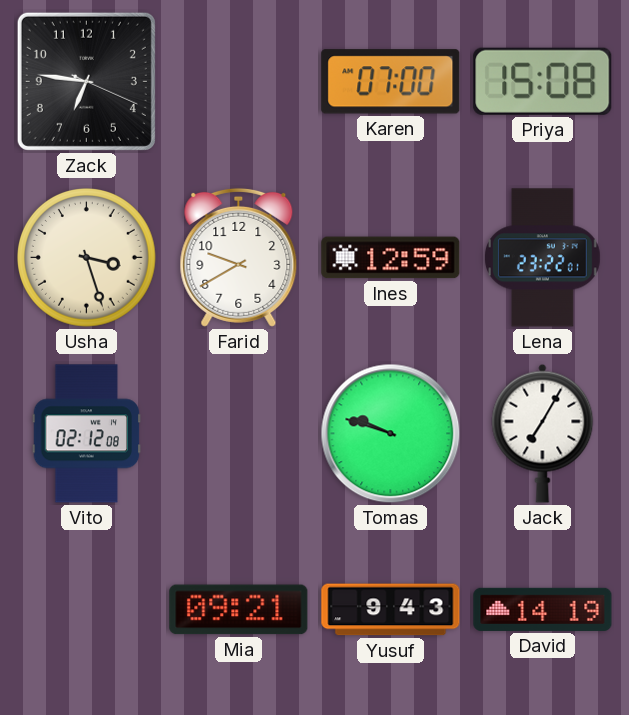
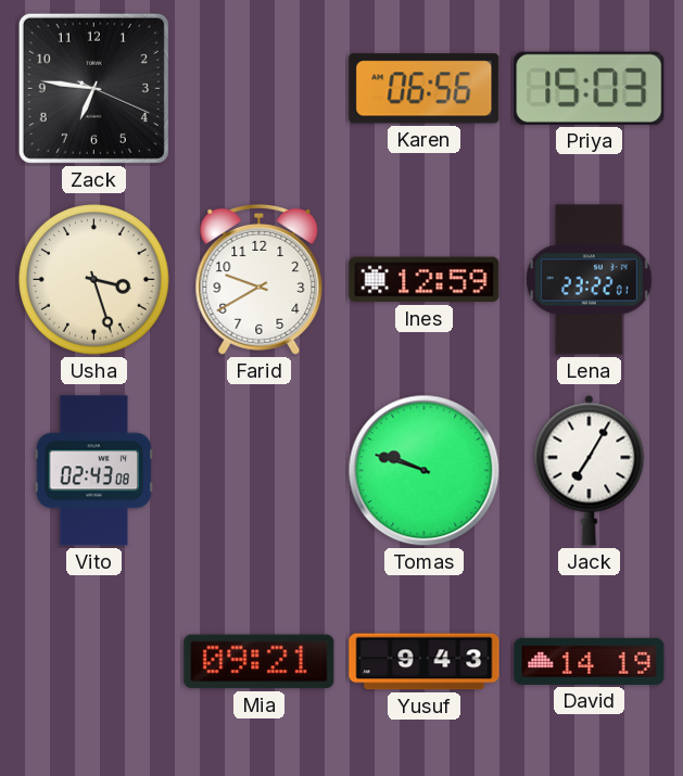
Karen: 07:00 -> 06:56 (425, 89)
Priya: 15:08 -> 15:03 (590, 88)
Vito: 02:12 -> 02:43 (94, 471)
